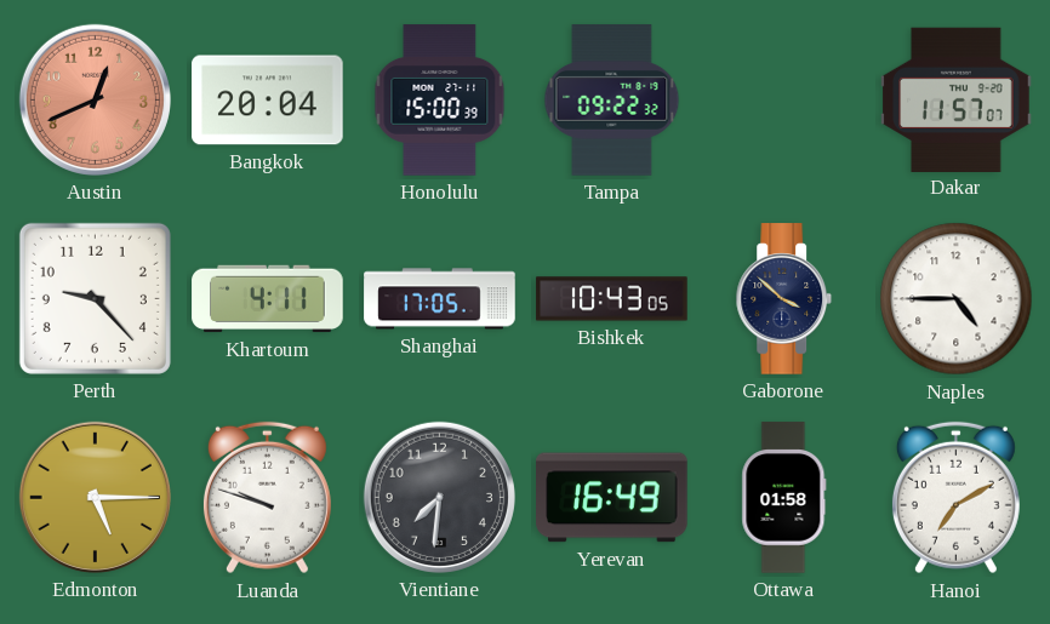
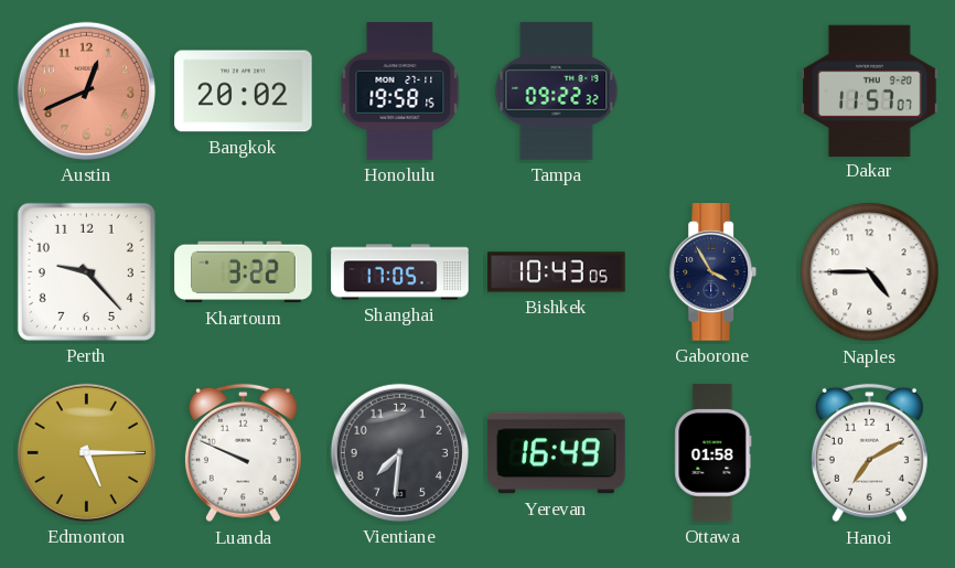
Bangkok: 20:04 -> 20:02 (244, 92)
Honolulu: 15:00 -> 19:58 (400, 92)
Khartoum: 4:11 -> 3:22 (244, 272)
Gaborone: 3:52 -> 3:55 (713, 272)
Luanda: 9:48 -> 9:49 (243, 453)
